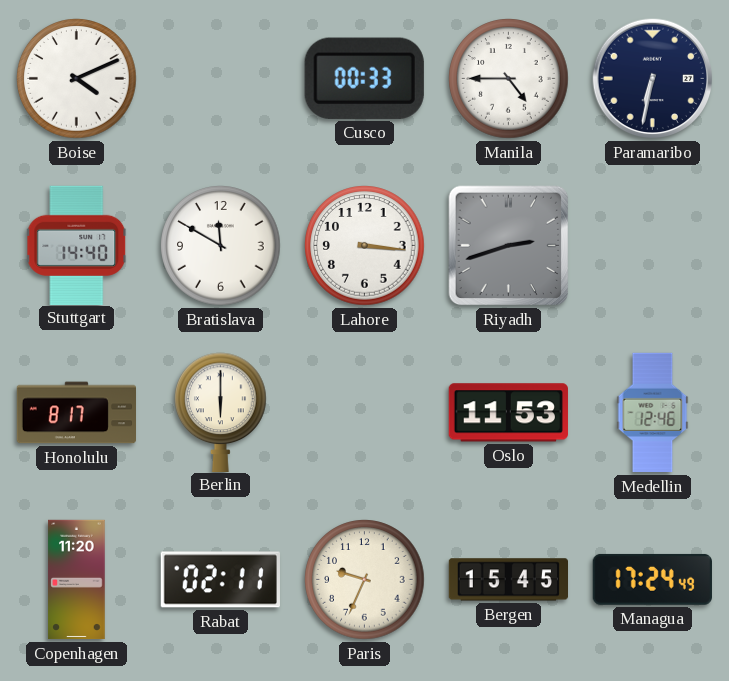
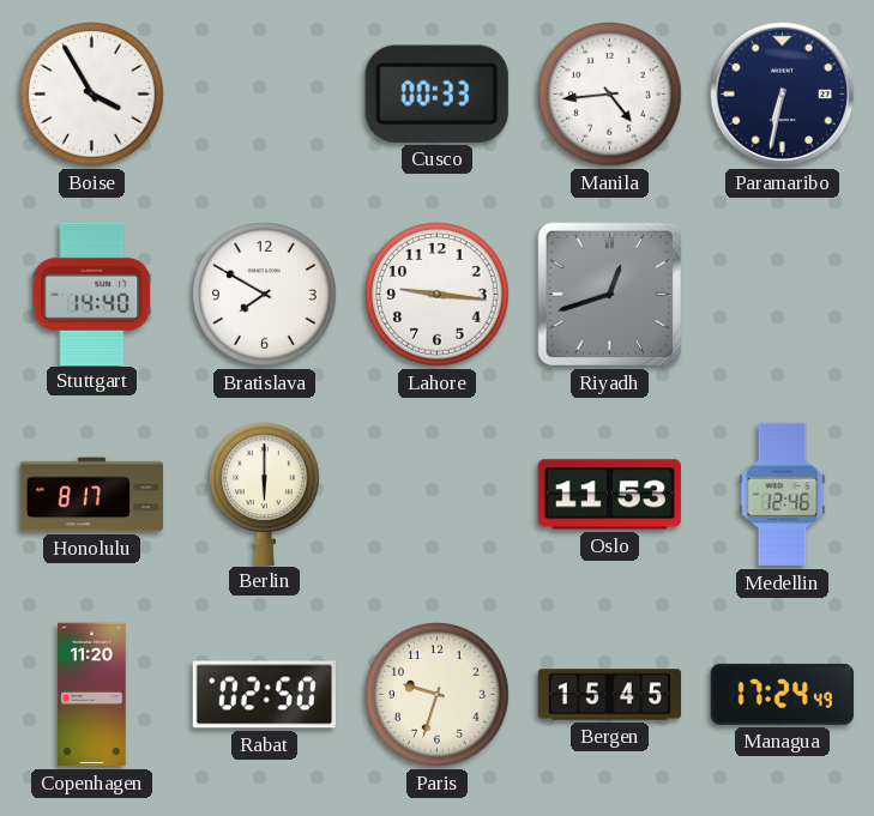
Boise: 4:11 -> 3:55 (92, 95)
Manila: 4:45 -> 4:44 (610, 95)
Bratislava: 11:50 -> 7:50 (265, 295)
Lahore: 3:16 -> 9:16 (438, 295)
Riyadh: 2:42 -> 12:42 (610, 295)
Rabat: 02:11 -> 02:50 (264, 695)
Paris: 9:34 -> 9:33 (438, 695)
